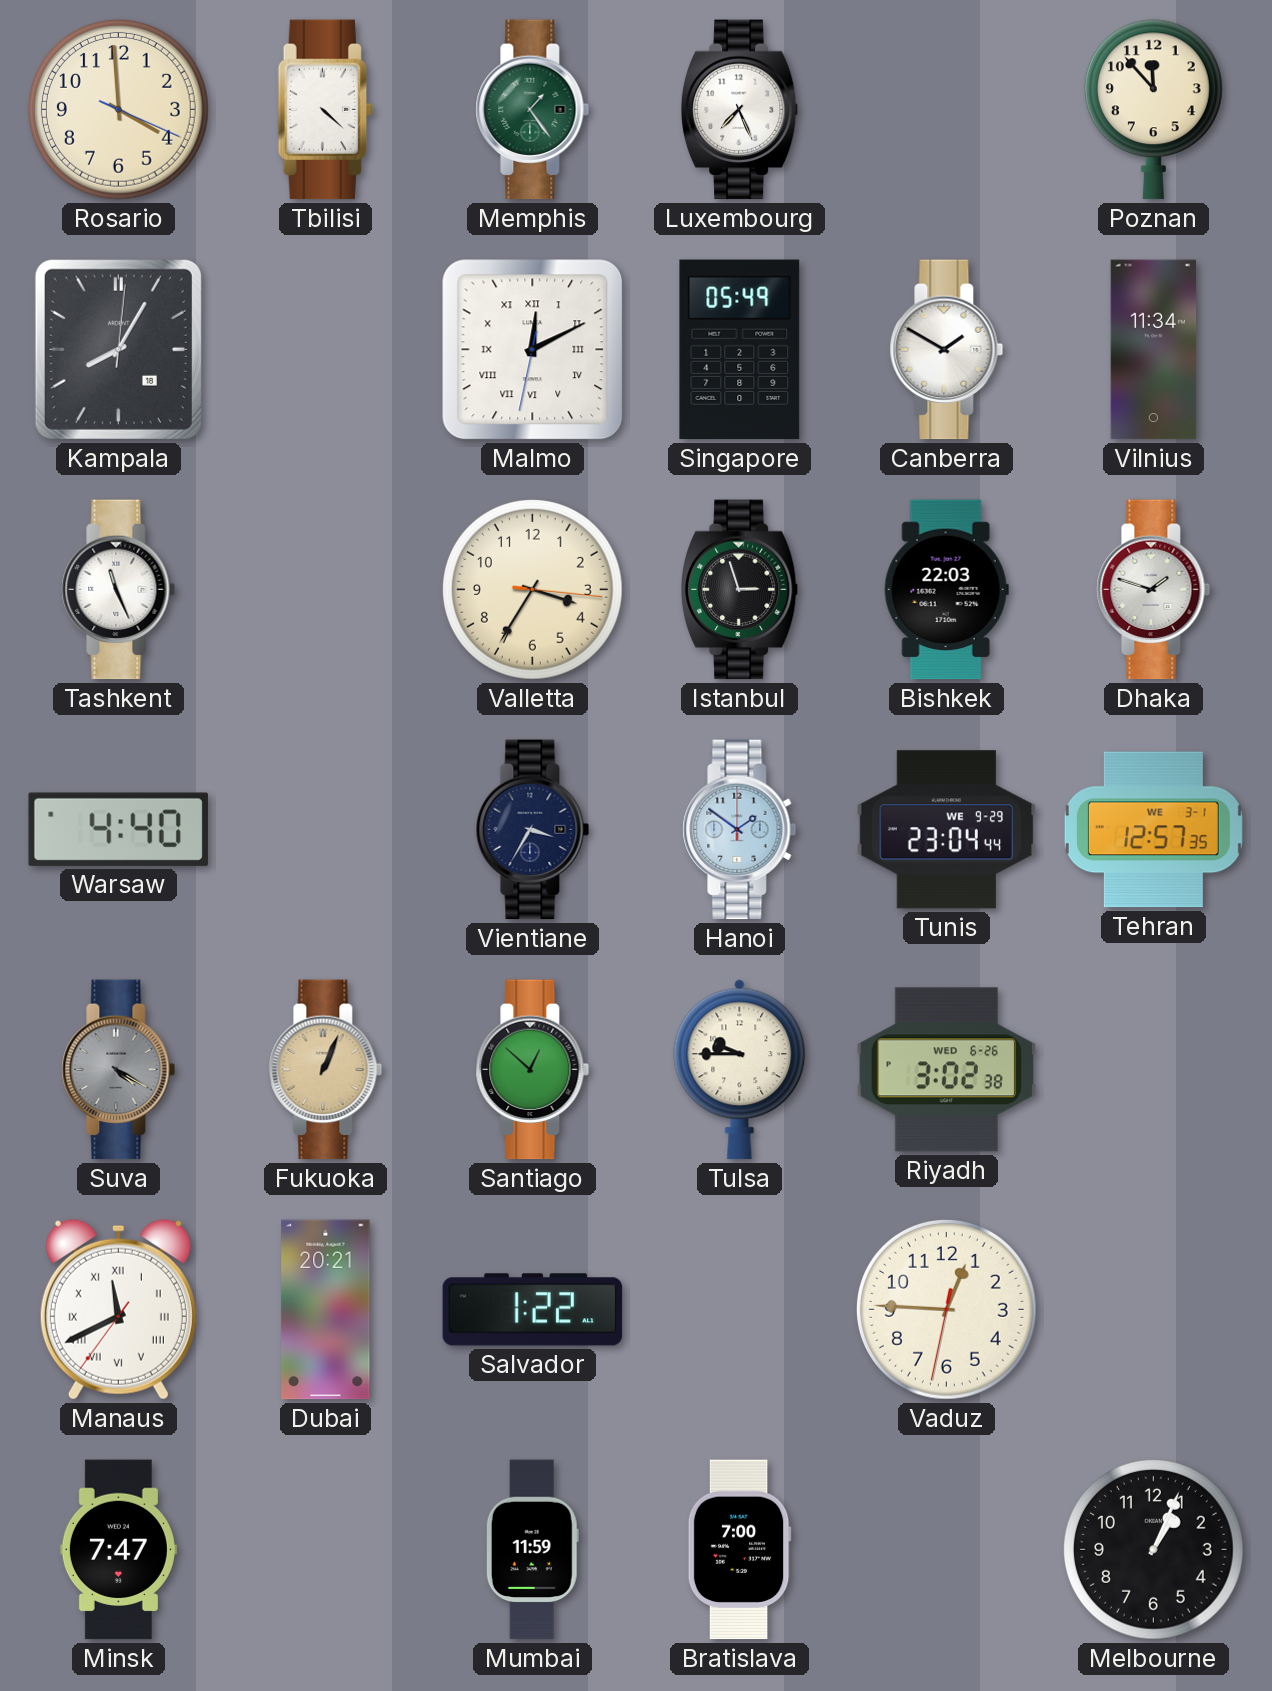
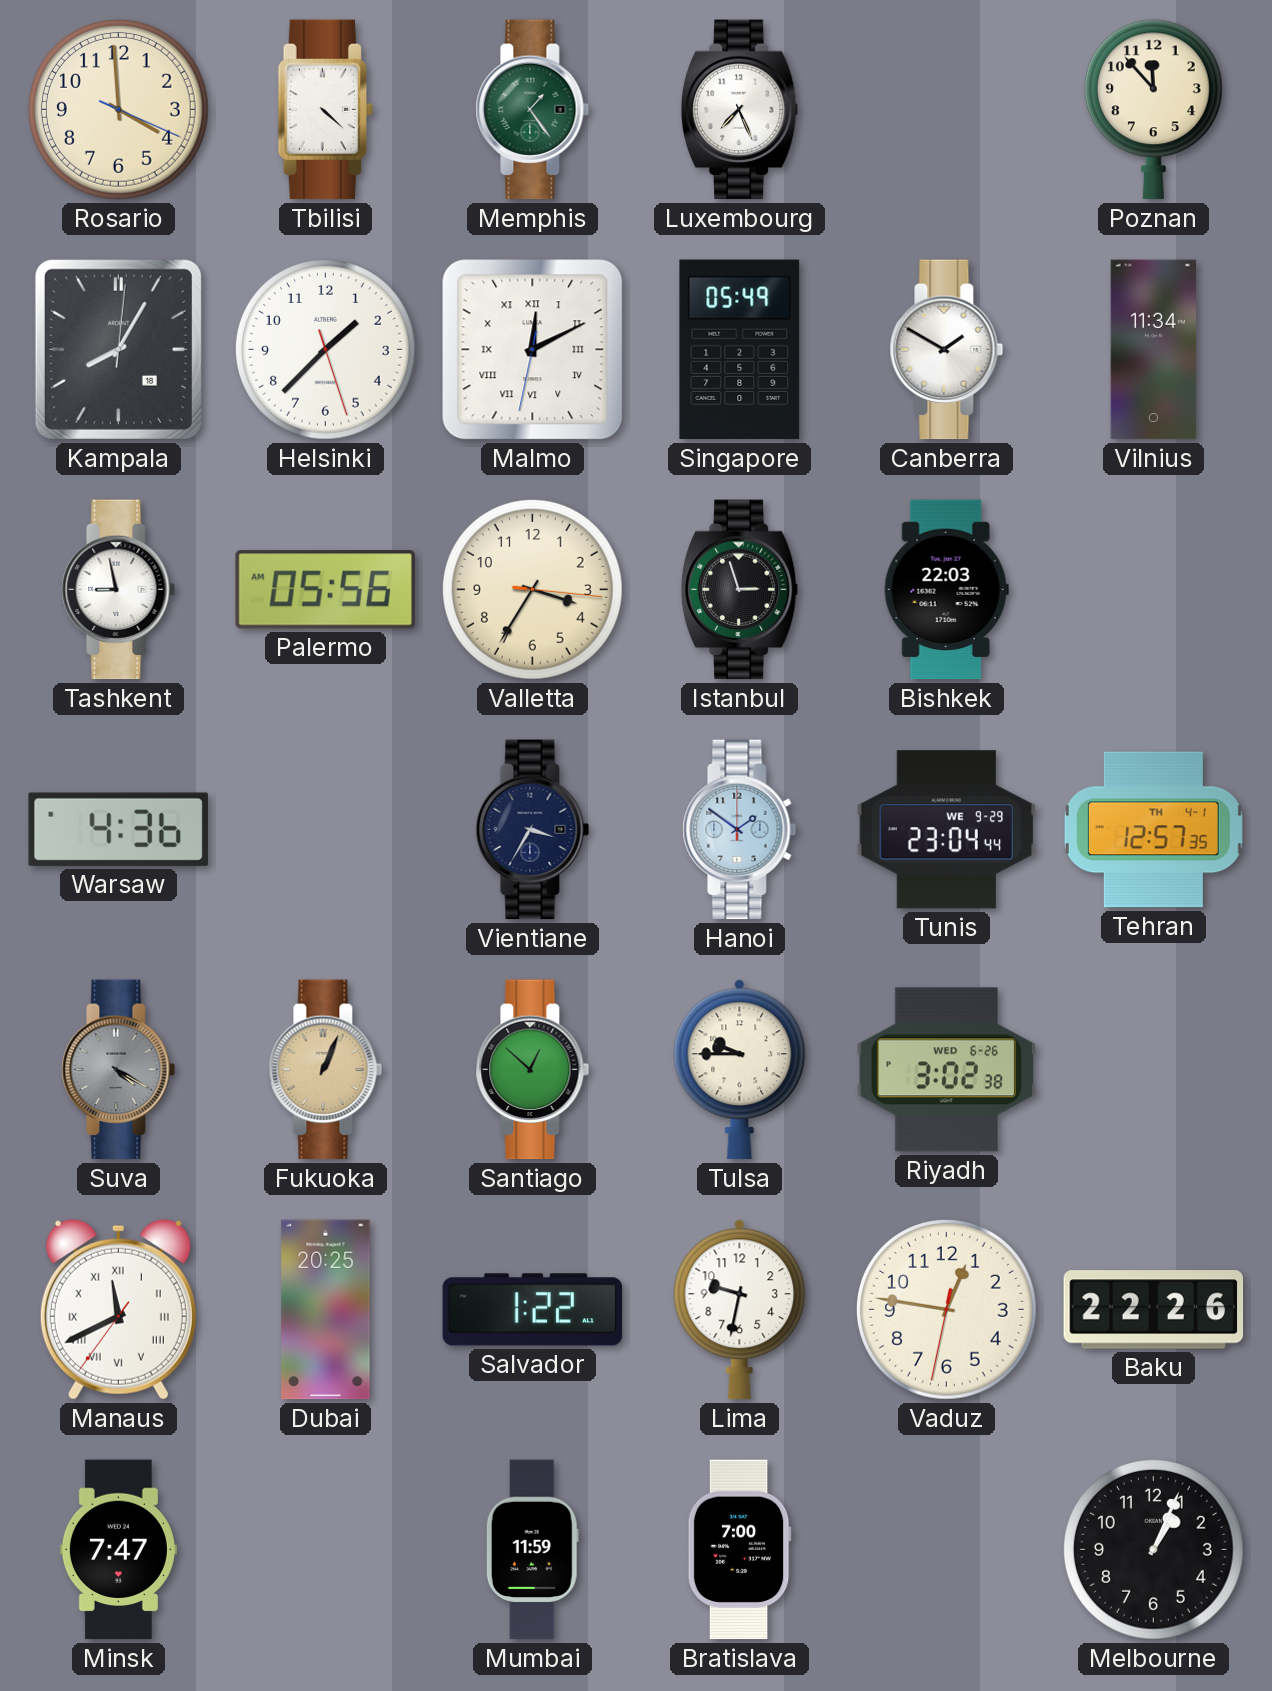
Helsinki: none -> 1:37 (326, 350)
Tashkent: 11:26 -> 8:58 (119, 590)
Palermo: none -> 05:56 (325, 590)
Dhaka: 1:48 -> none (1154, 590)
Warsaw: 4:40 -> 4:36 (118, 829)
Tehran date: WE 3-1 -> TH 4-1 (1153, 830)
Dubai: 20:21 -> 20:25 (326, 1310)
Lima: none -> 9:32 (740, 1310)
Vaduz: 12:45 -> 12:46 (947, 1310)
Baku: none -> 22:26 (1154, 1310)
